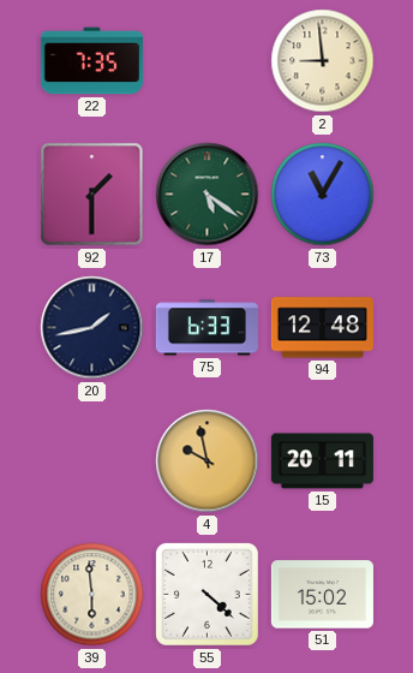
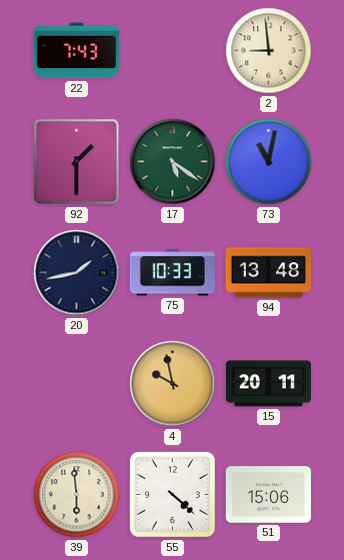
22: 7:35 -> 7:43 (76, 51)
73: 11:05 -> 11:02 (269, 162)
75: 6:33 -> 10:33 (172, 273)
94: 12:48 -> 13:48 (268, 273)
51: 15:02 -> 15:06 (268, 495)
